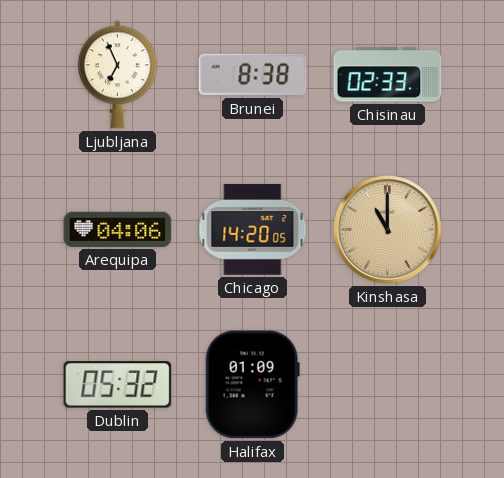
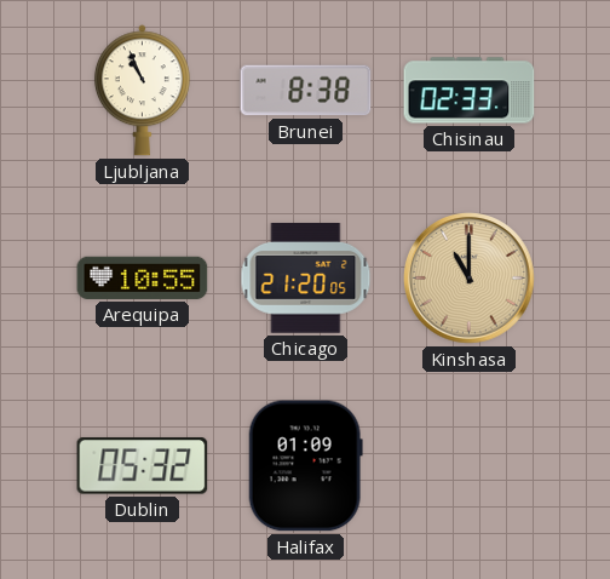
Ljubljana: 6:56 -> 10:56 (142, 91)
Arequipa: 04:06 -> 10:55 (143, 277)
Chicago: 14:20 -> 21:20 (306, 279)
